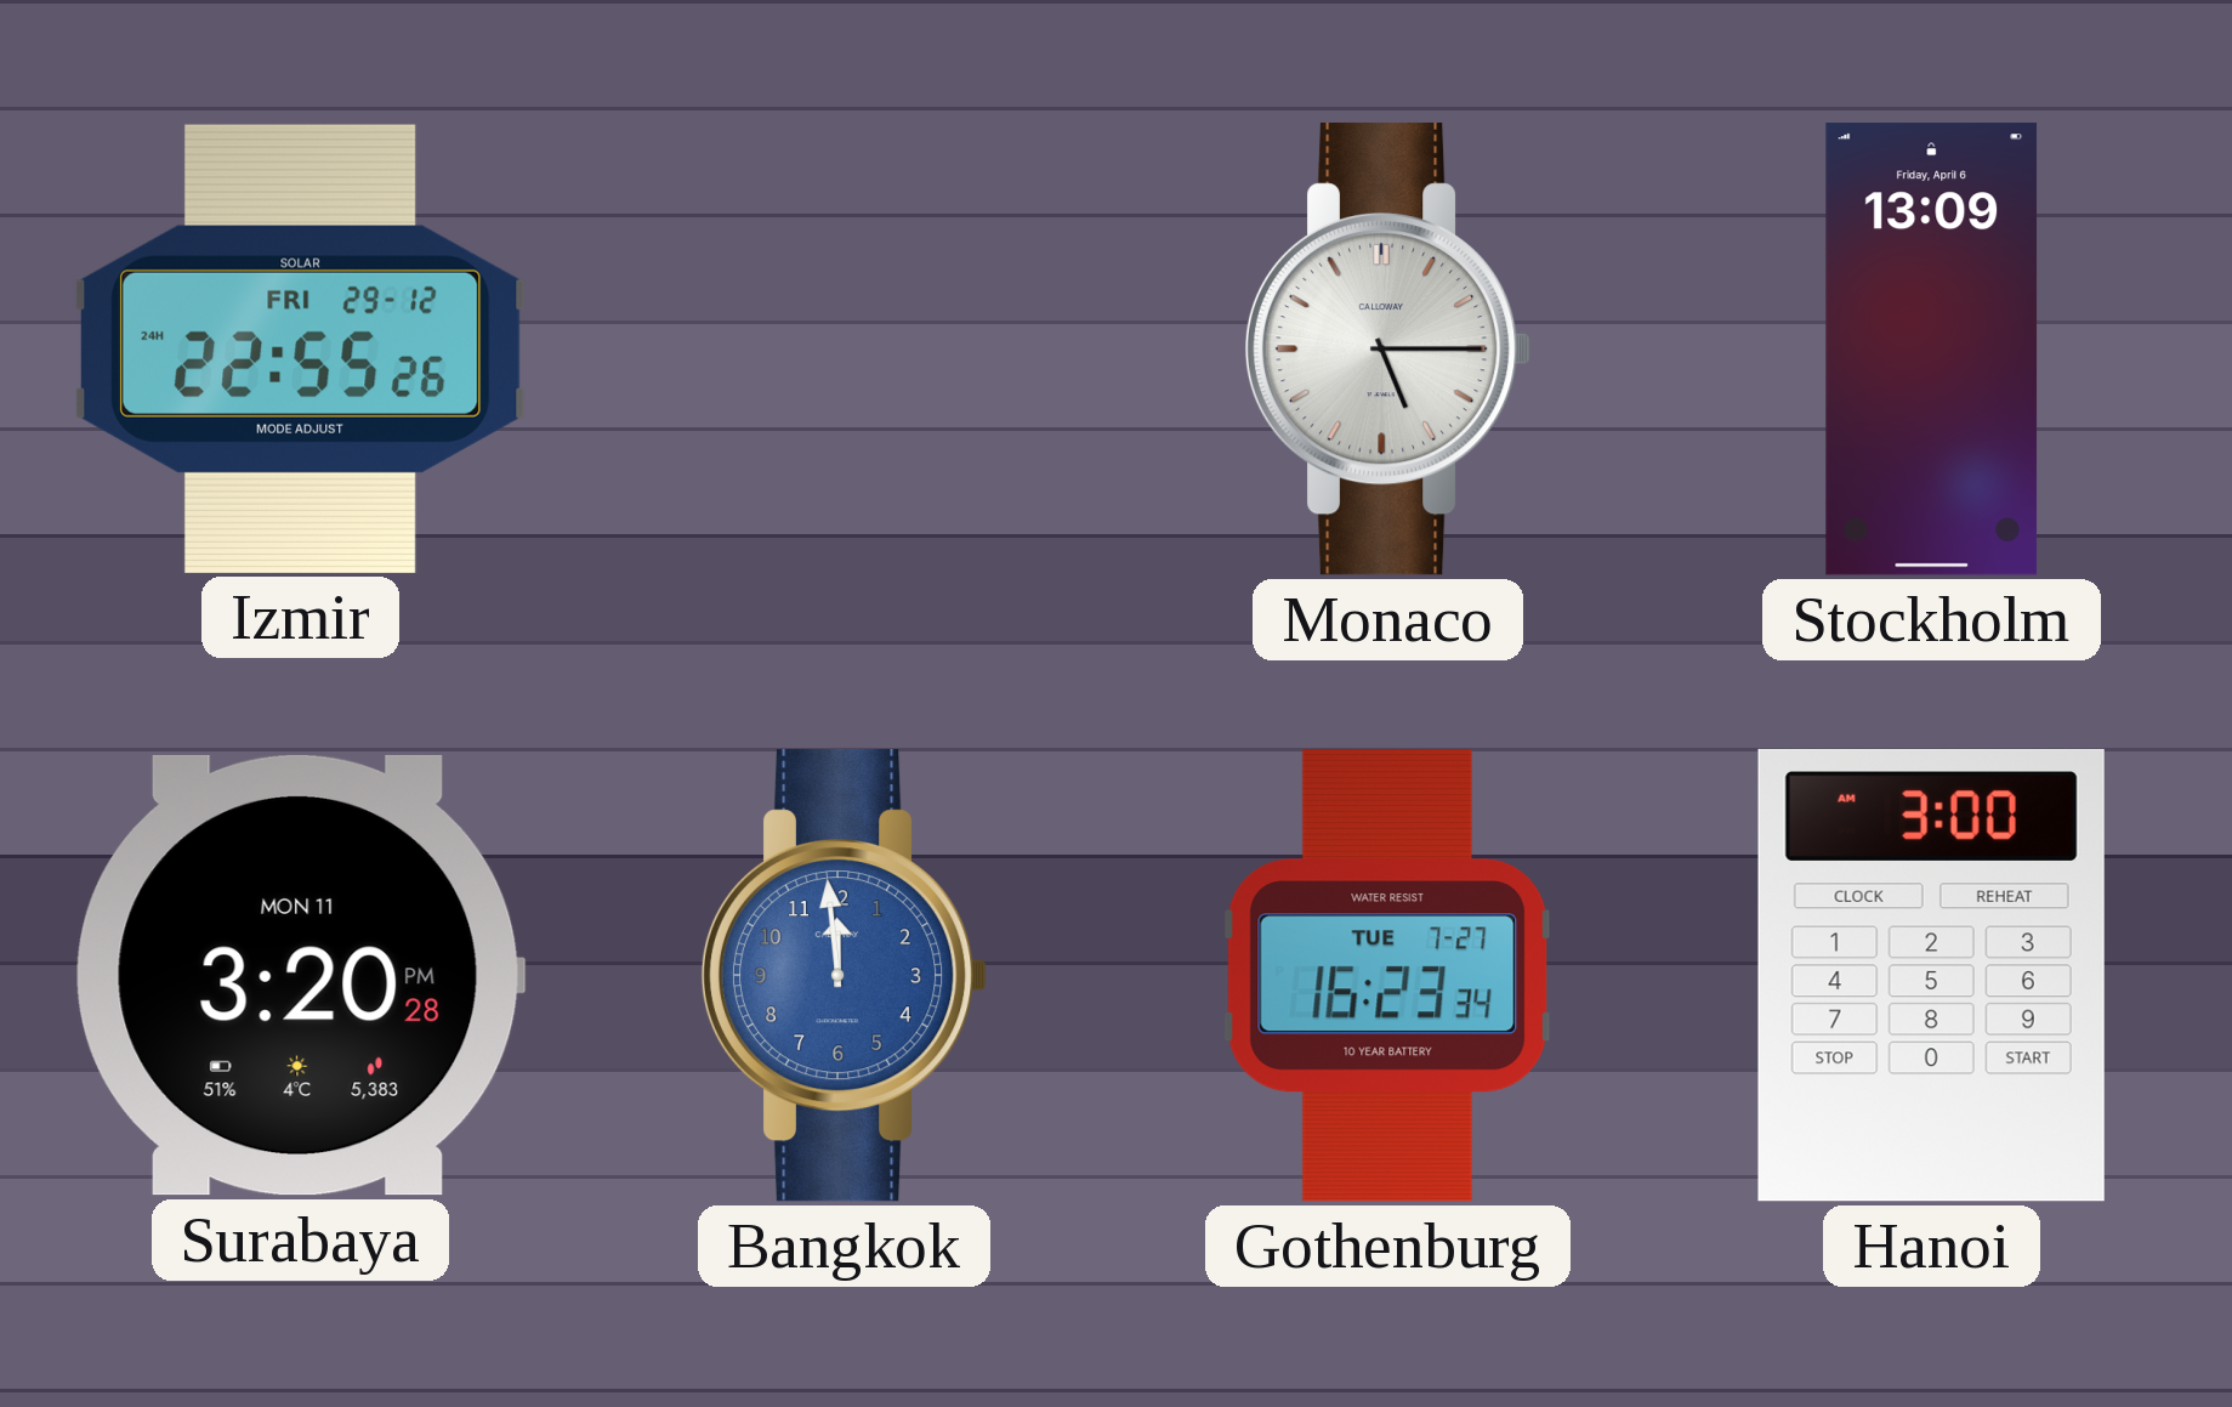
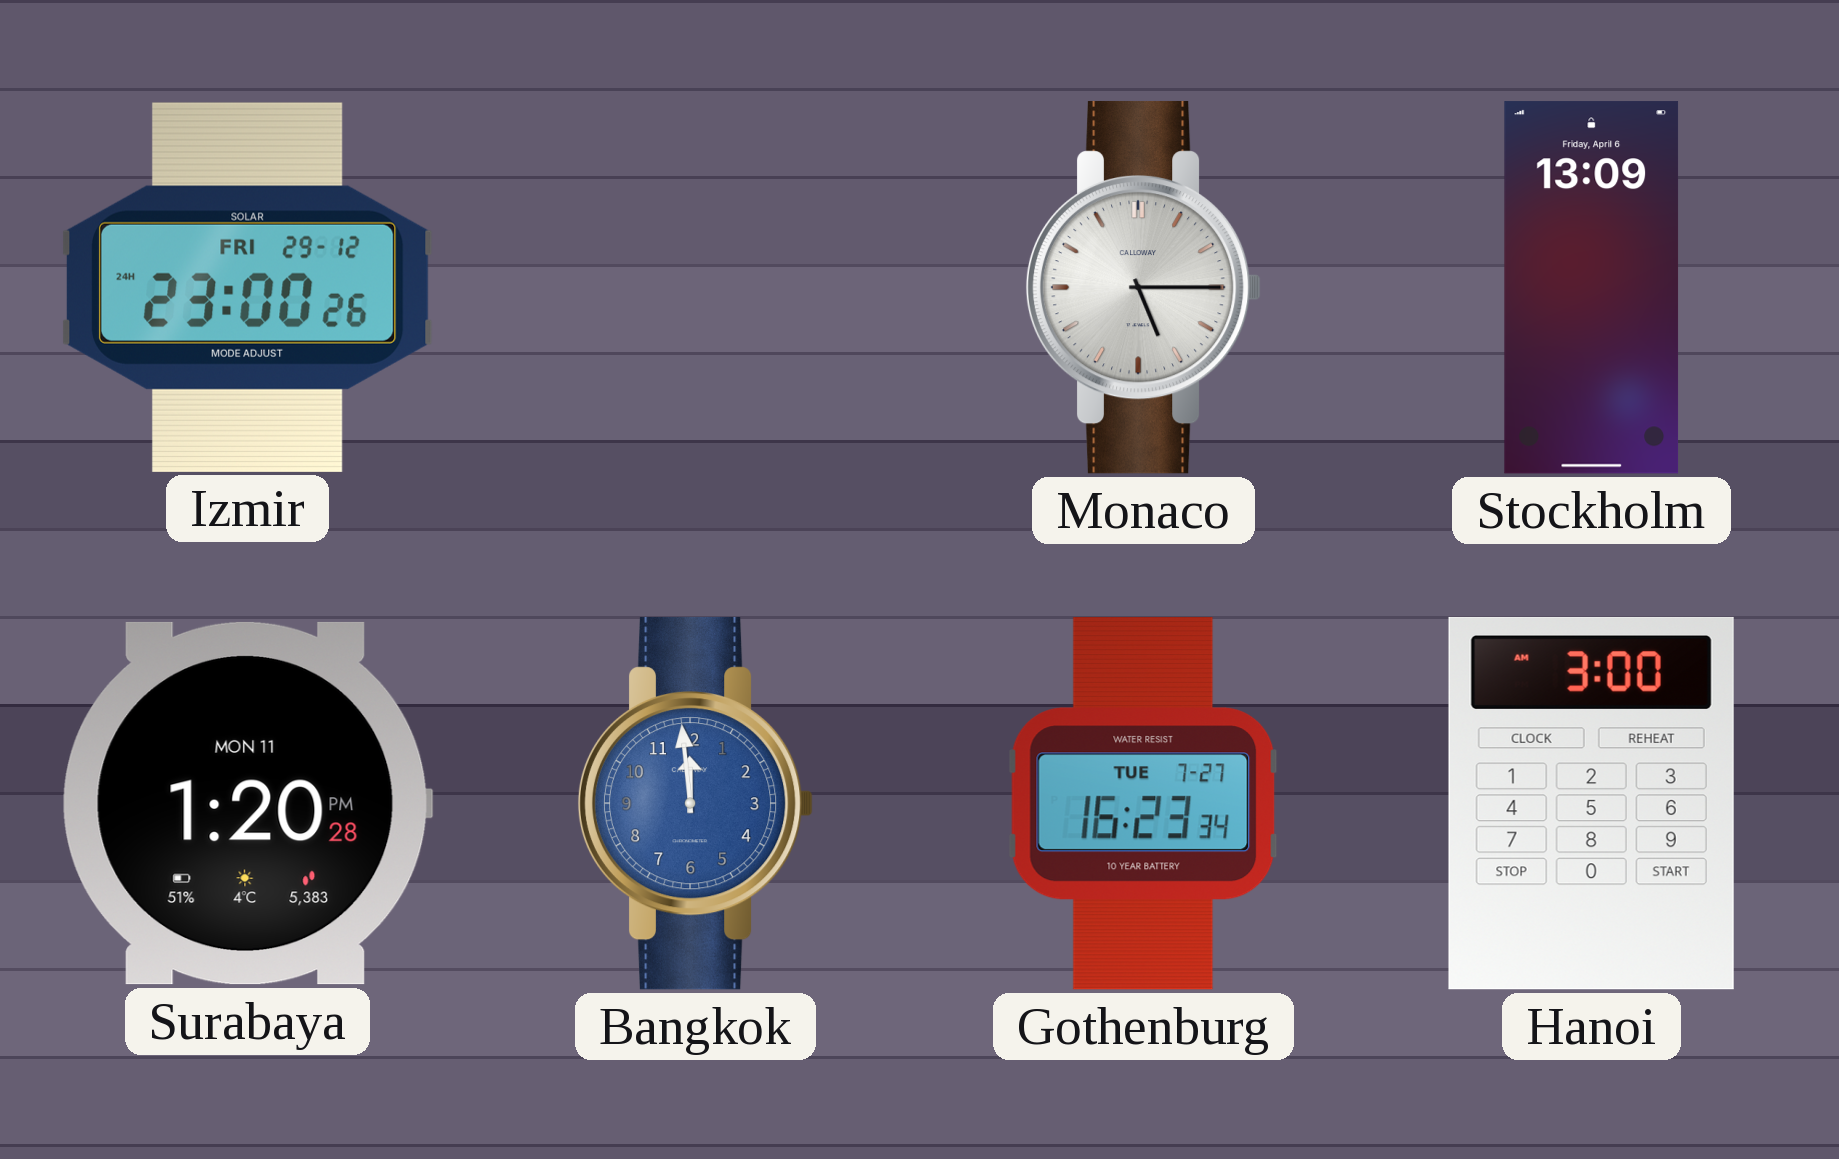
Izmir: 22:55 -> 23:00 (247, 287)
Surabaya: 3:20 -> 1:20 (247, 803)
